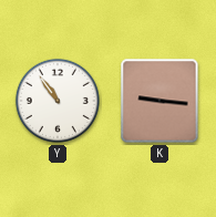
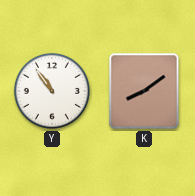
K: 9:16 -> 8:09 (144, 91)
